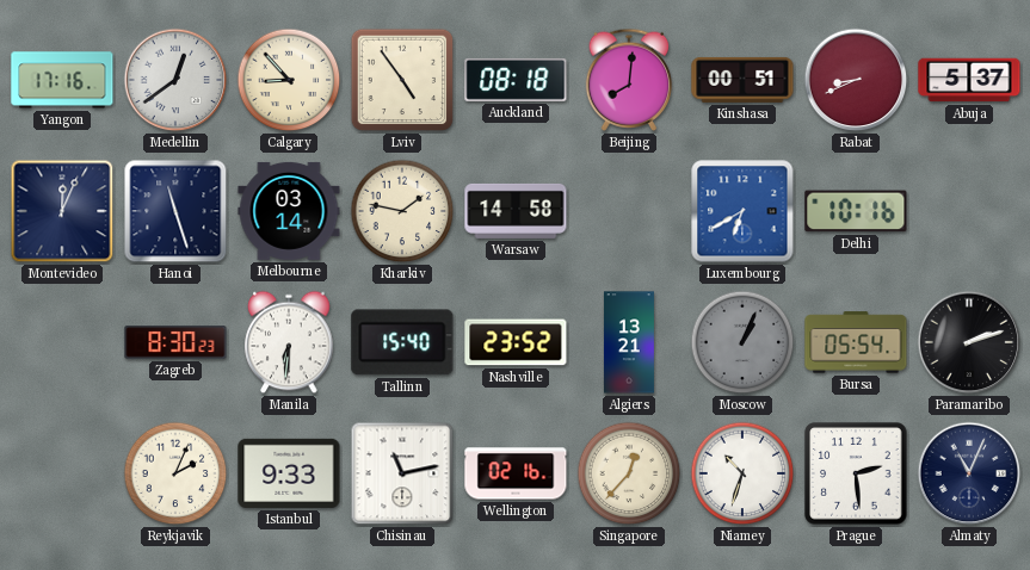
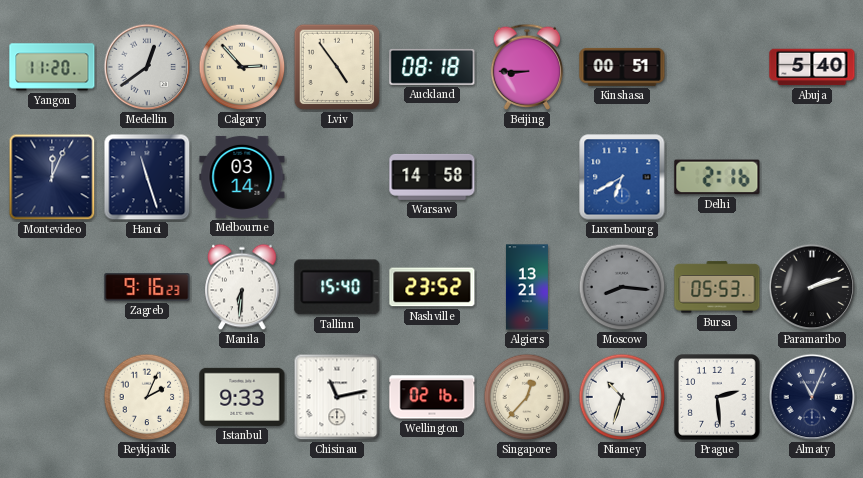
Yangon: 17:16 -> 11:20 (52, 67)
Calgary: 8:53 -> 2:53 (242, 67)
Beijing: 8:01 -> 8:45 (527, 67)
Rabat: 8:41 -> none (856, 80)
Abuja: 5:37 -> 5:40 (812, 67)
Kharkiv: 1:47 -> none (402, 211)
Delhi: 10:16 -> 2:16 (717, 177)
Zagreb: 8:30 -> 9:16 (147, 287)
Moscow: 1:04 -> 8:16 (622, 287)
Bursa: 05:54 -> 05:53 (717, 287)
